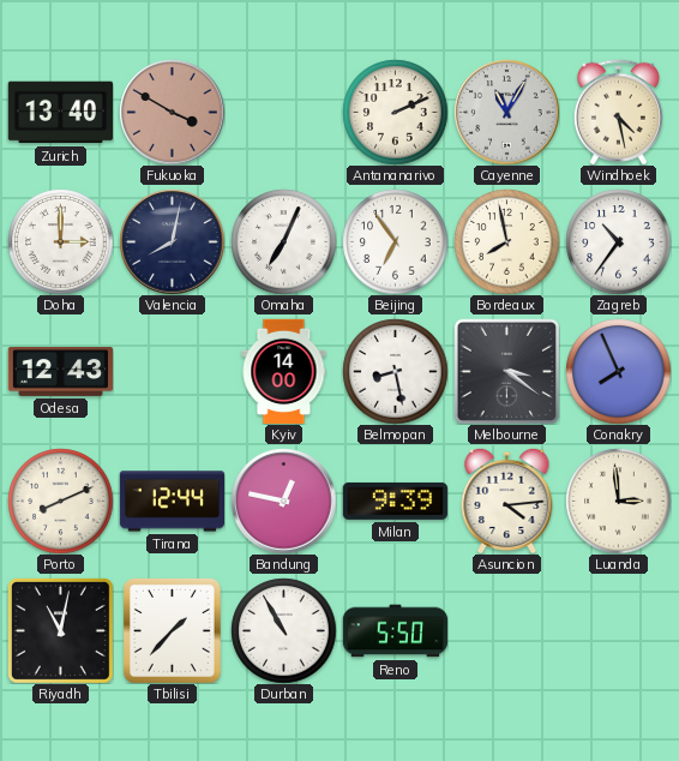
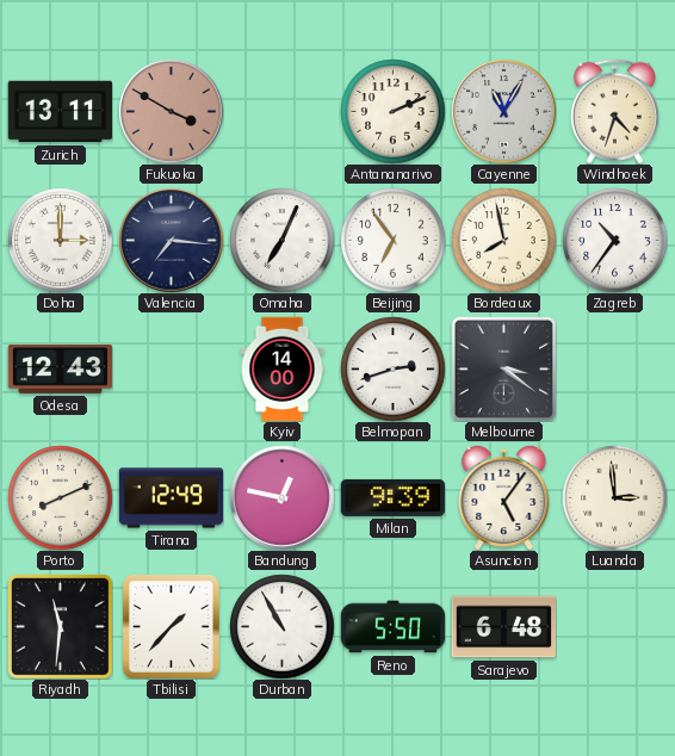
Zurich: 13:40 -> 13:11 (60, 112)
Windhoek: 4:28 -> 4:33 (614, 111)
Valencia: 8:02 -> 7:16 (171, 240)
Belmopan: 8:28 -> 2:42 (392, 368)
Conakry: 7:56 -> none (618, 371)
Tirana: 12:44 -> 12:49 (171, 498)
Asuncion: 4:14 -> 5:06 (504, 497)
Riyadh: 11:02 -> 11:31 (60, 626)
Sarajevo: none -> 6:48 (503, 627)
